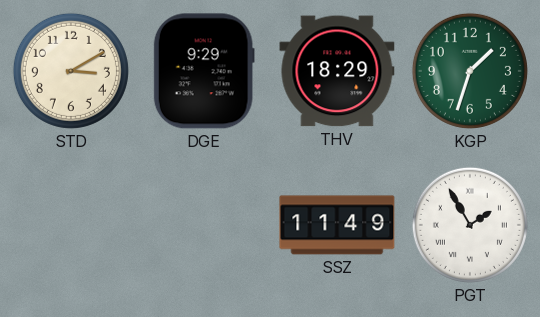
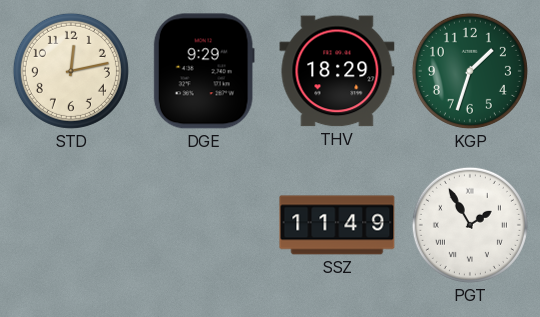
STD: 3:10 -> 12:13 (71, 71)
